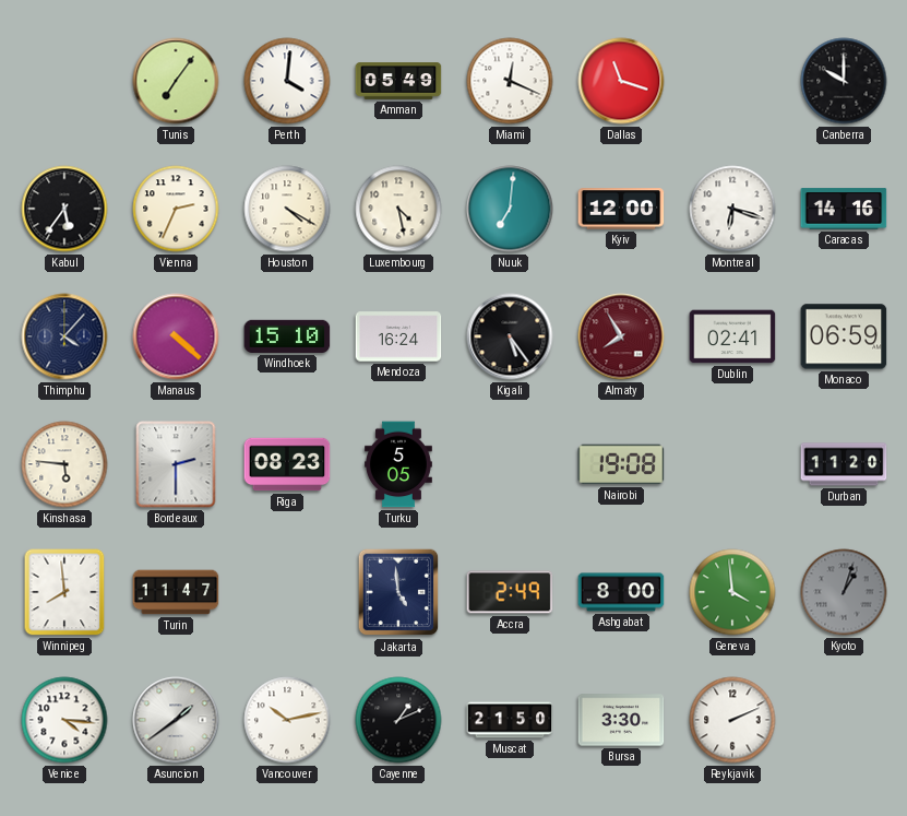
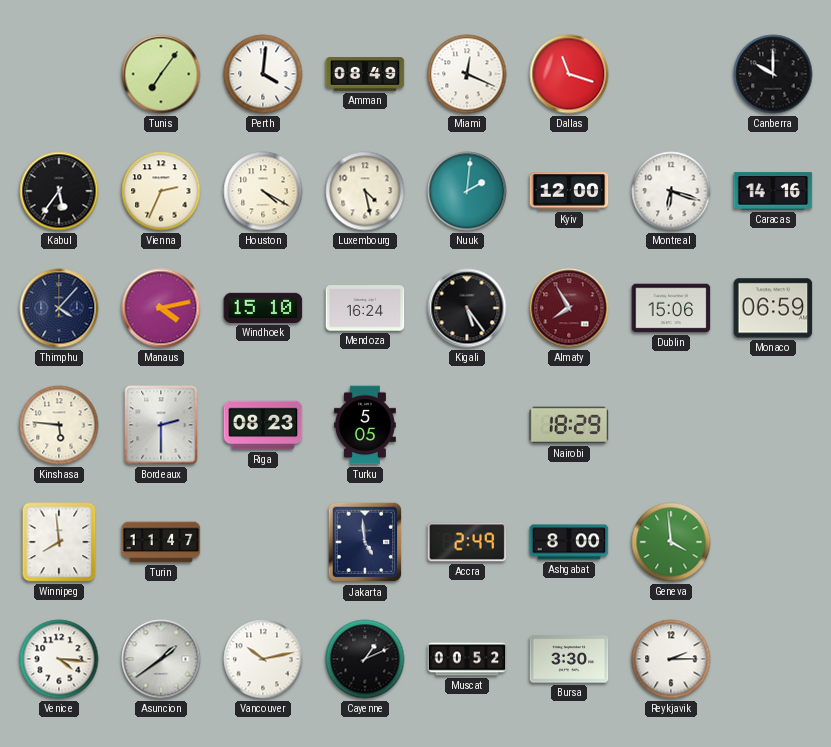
Amman: 05:49 -> 08:49 (365, 74)
Nuuk: 7:01 -> 2:01 (467, 191)
Manaus: 4:22 -> 4:13 (161, 308)
Dublin: 02:41 -> 15:06 (671, 308)
Nairobi: 19:08 -> 18:29 (569, 425)
Durban: 11:20 -> none (844, 464)
Kyoto: 1:03 -> none (844, 592)
Muscat: 21:50 -> 00:52 (467, 659)
Reykjavik: 2:11 -> 2:15 (671, 659)
